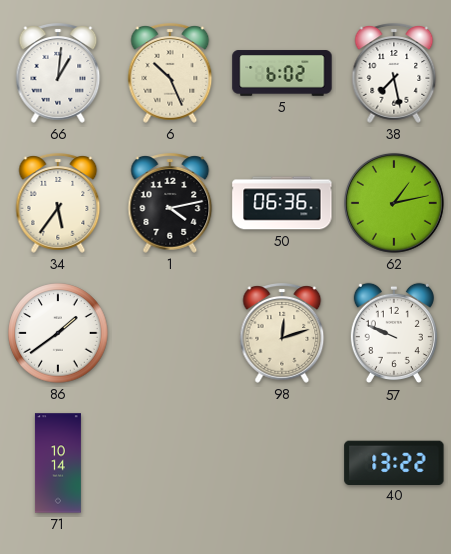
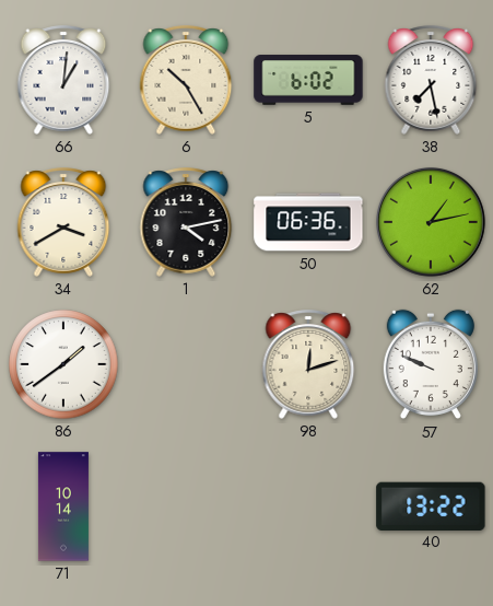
6: 10:26 -> 10:25 (186, 80)
34: 5:36 -> 3:40 (63, 222)
